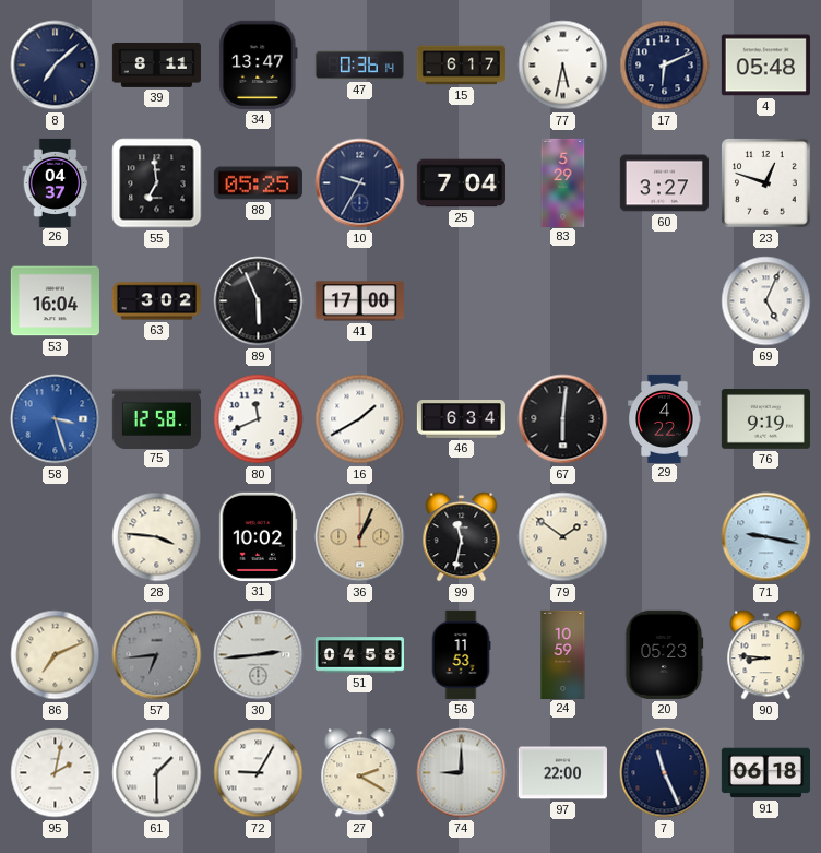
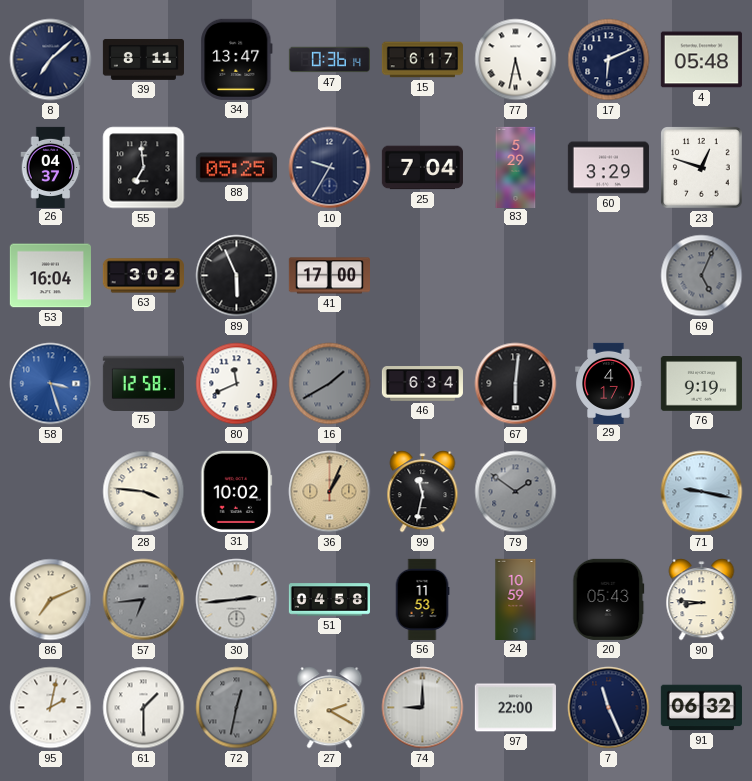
60: 3:27 -> 3:29 (608, 168)
69 dial: white -> grey (702, 276)
16 dial: white -> grey (330, 384)
29: 4:22 -> 4:17 (609, 383)
79 dial: cream -> grey (516, 492)
20: 05:23 -> 05:43 (609, 599)
72: 9:05 -> 12:32 (237, 708)
72 dial: white -> grey (237, 708)
91: 06:18 -> 06:32 (701, 708)
